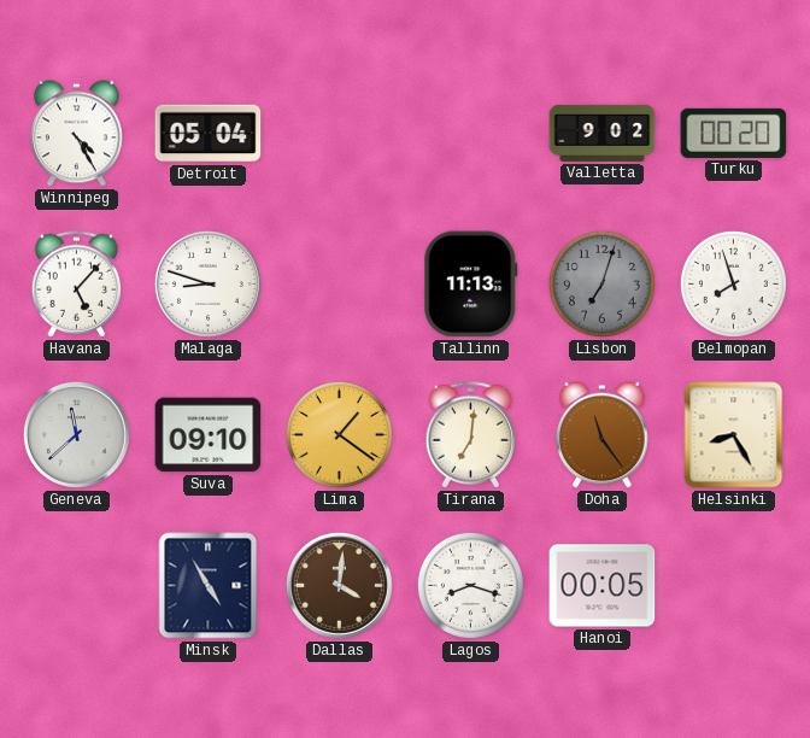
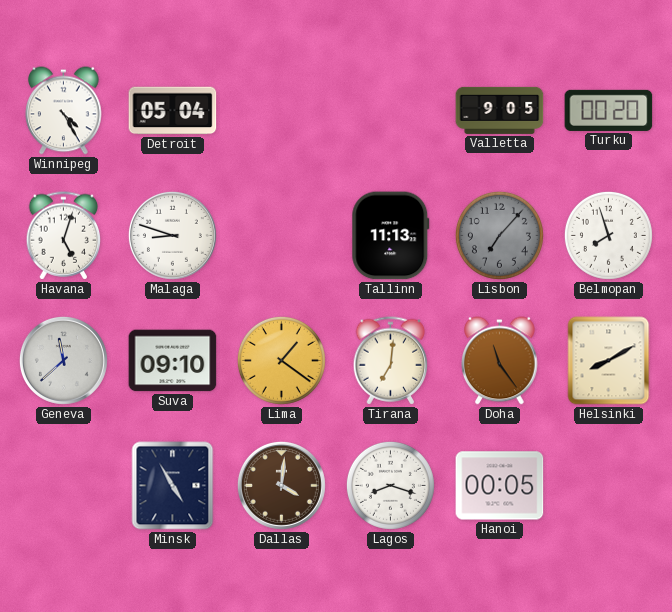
Valletta: 9:02 -> 9:05 (500, 110)
Havana: 5:07 -> 5:03 (64, 236)
Lisbon: 7:03 -> 7:07 (499, 235)
Helsinki: 8:25 -> 8:10 (609, 361)
